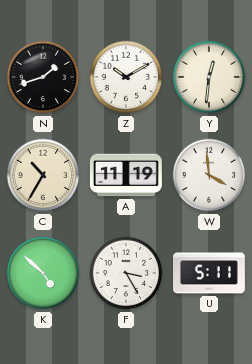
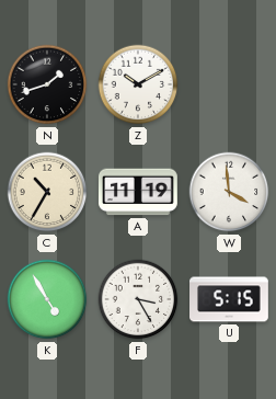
Y: 12:31 -> none (209, 77)
K: 4:52 -> 4:55 (47, 299)
U: 5:11 -> 5:15 (230, 299)
